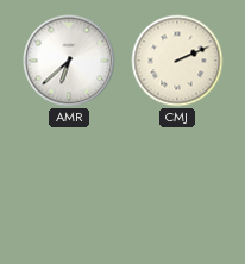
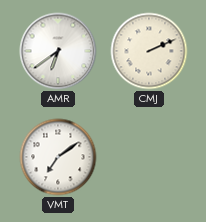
AMR: 6:38 -> 6:39 (58, 51)
VMT: none -> 7:09 (58, 157)
